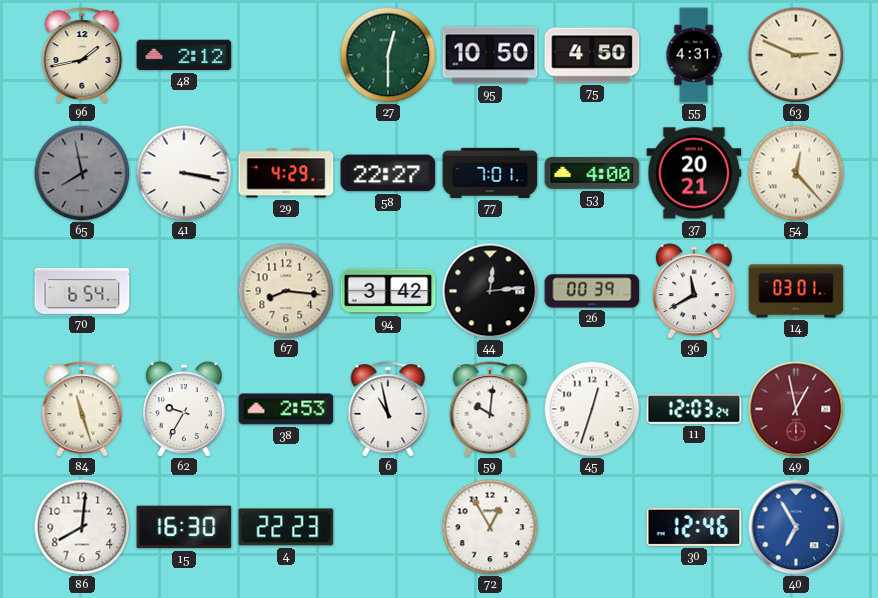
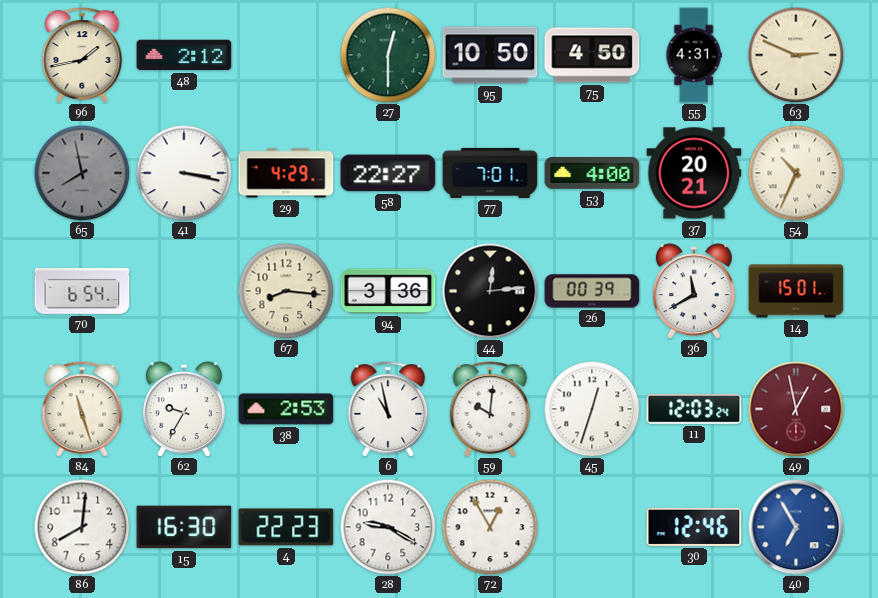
54: 12:23 -> 10:34 (796, 173)
94: 3:42 -> 3:36 (388, 291)
14: 03:01 -> 15:01 (796, 291)
28: none -> 9:20 (388, 527)
